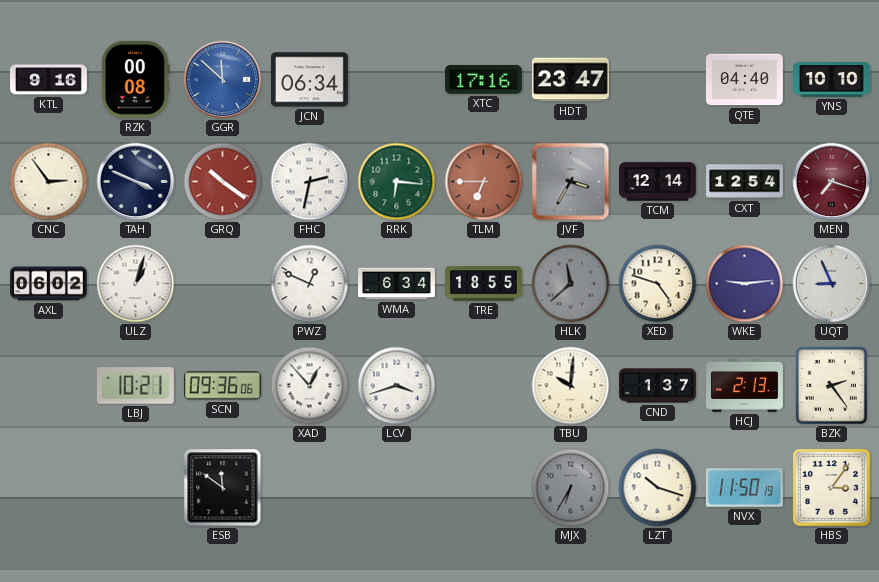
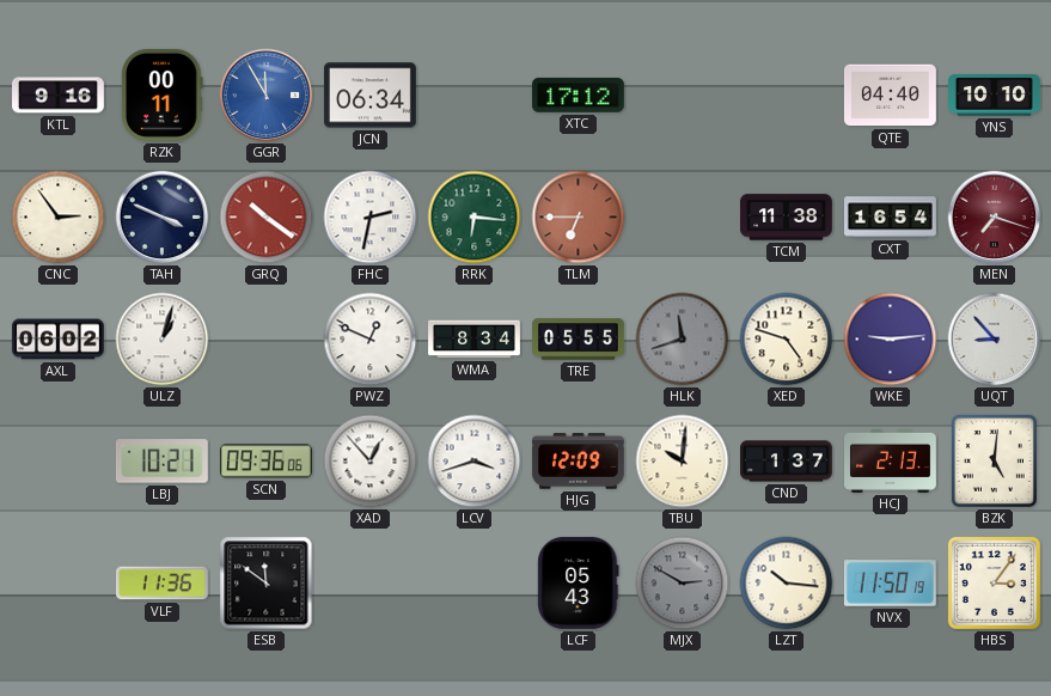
RZK: 00:08 -> 00:11 (163, 94)
GGR: 11:52 -> 11:55 (267, 96)
XTC: 17:16 -> 17:12 (578, 96)
HDT: 23:47 -> none (570, 80)
JVF: 3:35 -> none (571, 182)
TCM: 12:14 -> 11:38 (787, 218)
CXT: 12:54 -> 16:54 (891, 218)
WMA: 6:34 -> 8:34 (475, 340)
TRE: 18:55 -> 05:55 (579, 340)
HLK: 11:38 -> 11:42 (683, 340)
UQT: 8:56 -> 8:53 (995, 340)
HJG: none -> 12:09 (579, 462)
BZK: 2:24 -> 5:01 (994, 460)
VLF: none -> 11:36 (161, 584)
LCF: none -> 05:43 (579, 582)
MJX: 6:35 -> 2:50 (683, 584)
LZT: 10:18 -> 10:16 (787, 584)
